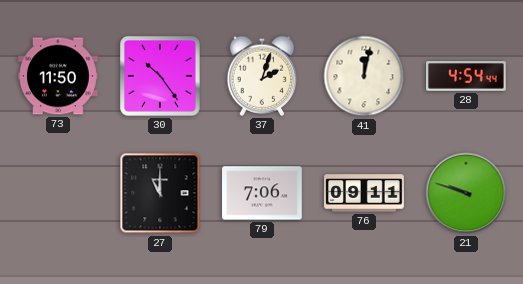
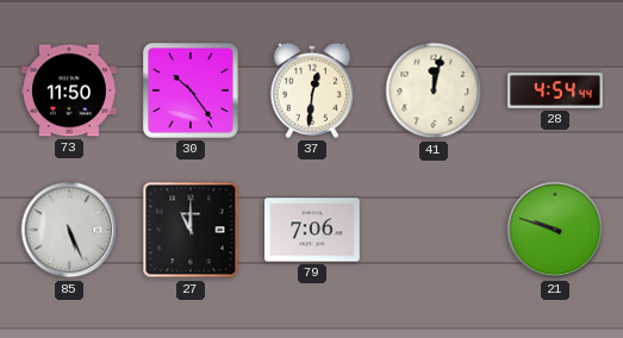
37: 2:03 -> 12:31 (312, 90)
85: none -> 5:26 (69, 230)
76: 09:11 -> none (364, 193)
